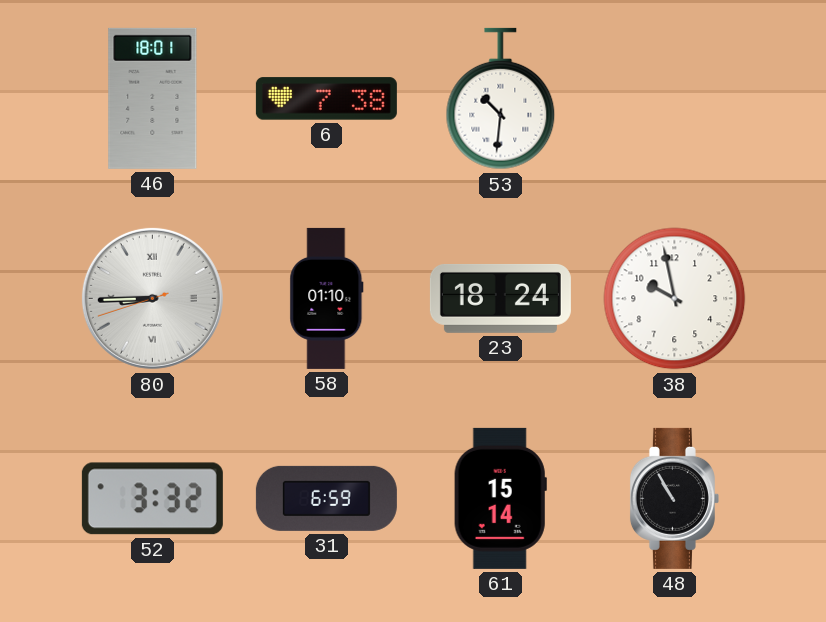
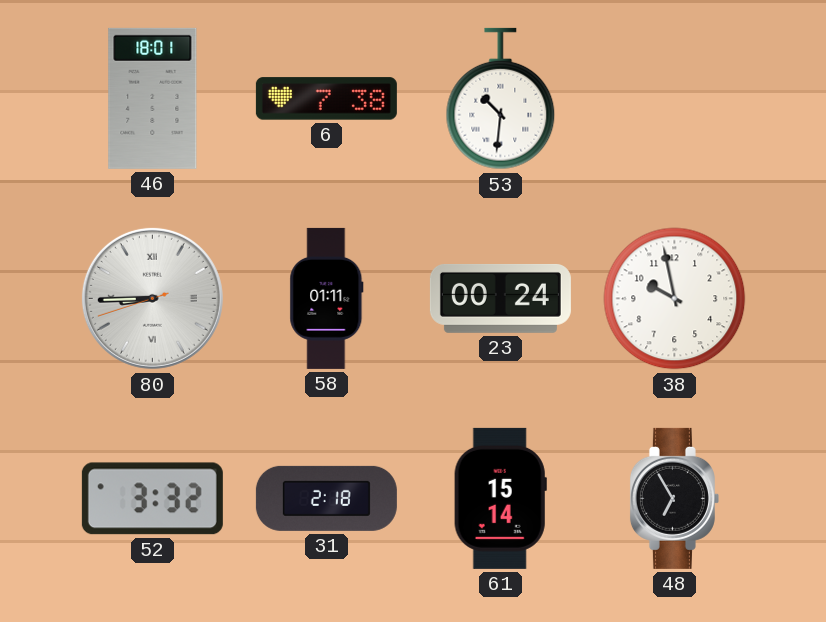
58: 01:10 -> 01:11 (327, 298)
23: 18:24 -> 00:24 (500, 299)
31: 6:59 -> 2:18 (326, 498)
48: 10:55 -> 6:55 (674, 498)
